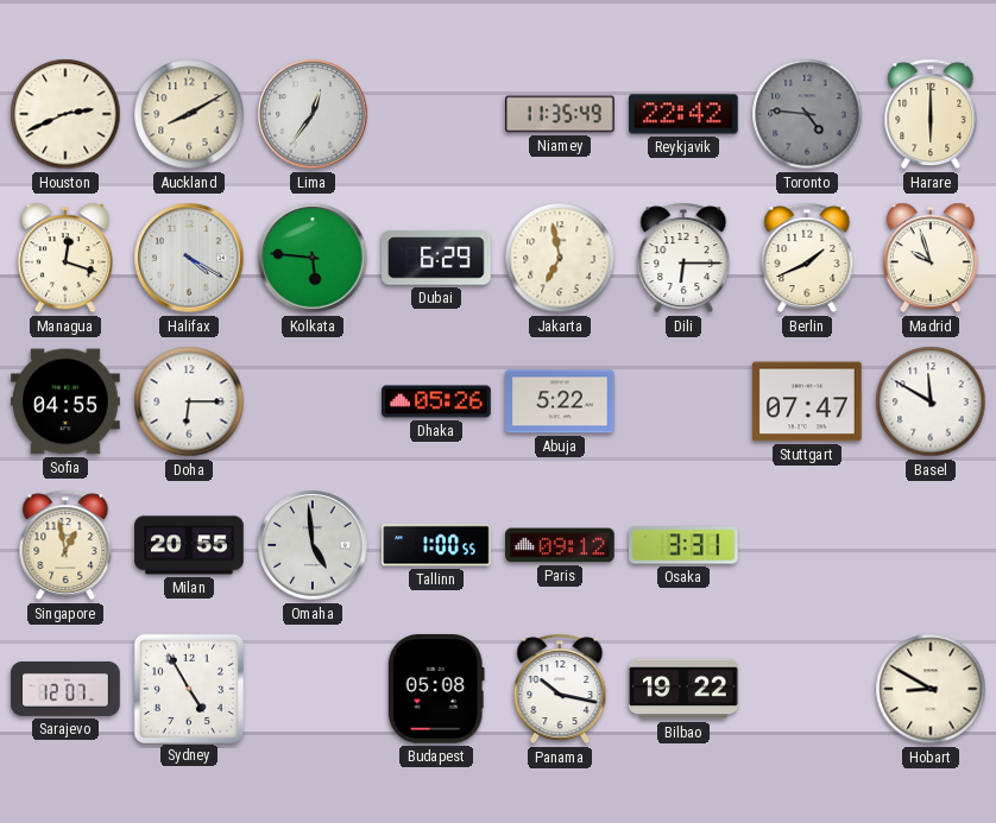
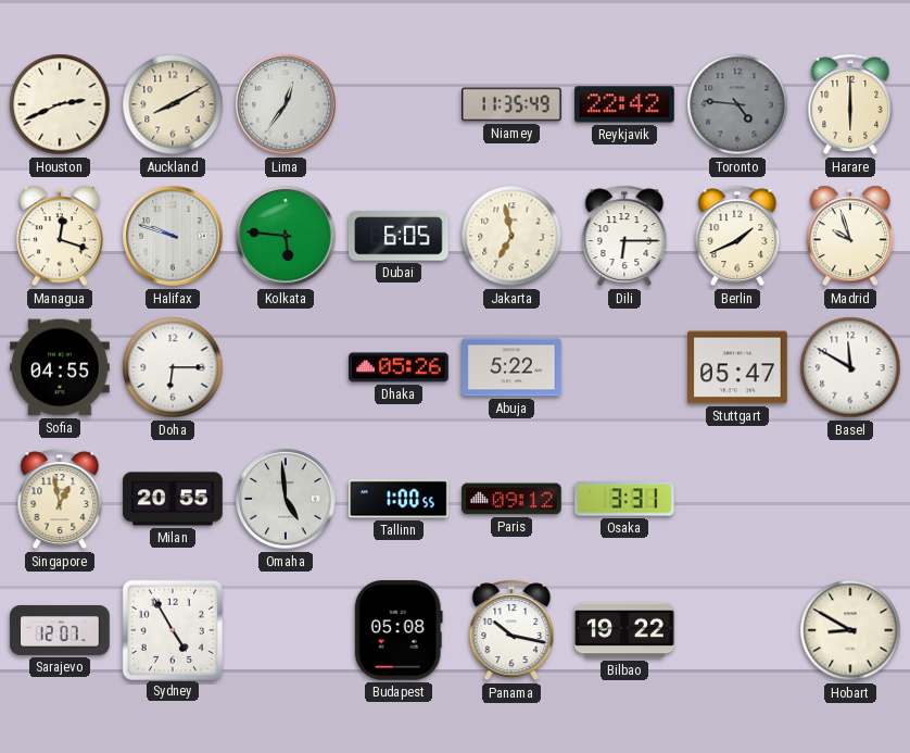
Halifax: 4:20 -> 9:48 (173, 236)
Dubai: 6:29 -> 6:05 (399, 236)
Stuttgart: 07:47 -> 05:47 (737, 367)
